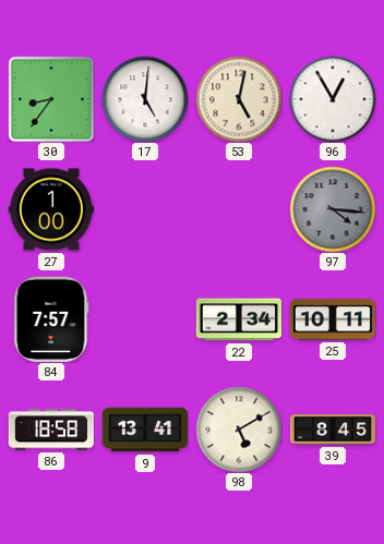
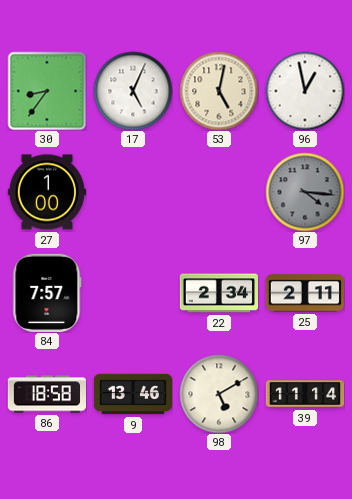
17: 5:01 -> 5:04 (133, 91)
96: 12:55 -> 12:58 (305, 91)
25: 10:11 -> 2:11 (304, 293)
9: 13:41 -> 13:46 (132, 394)
39: 8:45 -> 11:14 (305, 394)
